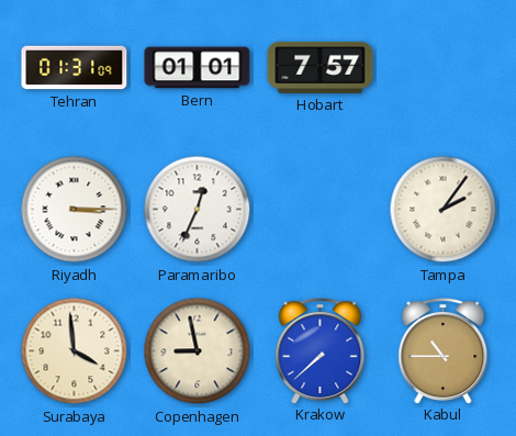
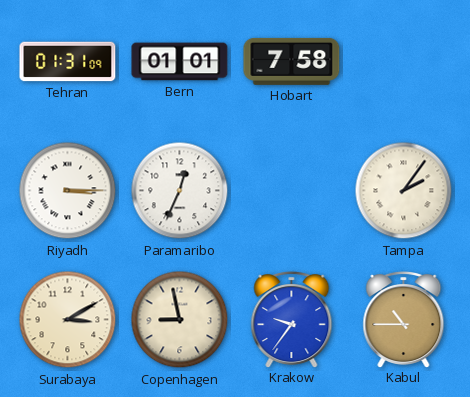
Hobart: 7:57 -> 7:58 (292, 61)
Surabaya: 3:59 -> 3:10 (68, 320)
Krakow: 7:38 -> 9:36 (292, 320)
